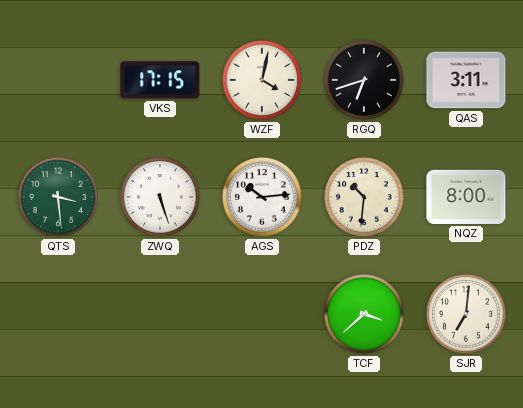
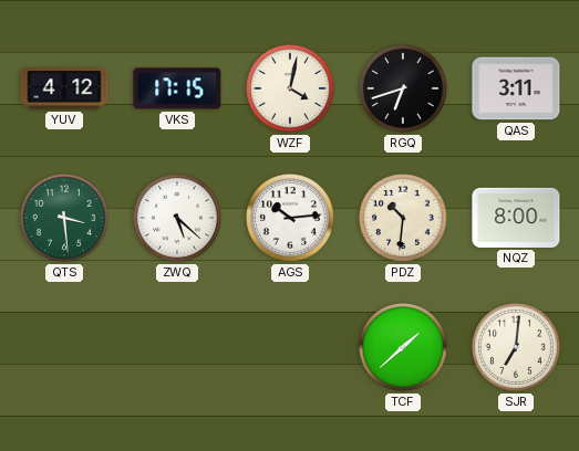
YUV: none -> 4:12 (64, 88)
ZWQ: 5:27 -> 5:22 (177, 218)
TCF: 3:38 -> 1:38 (403, 347)
